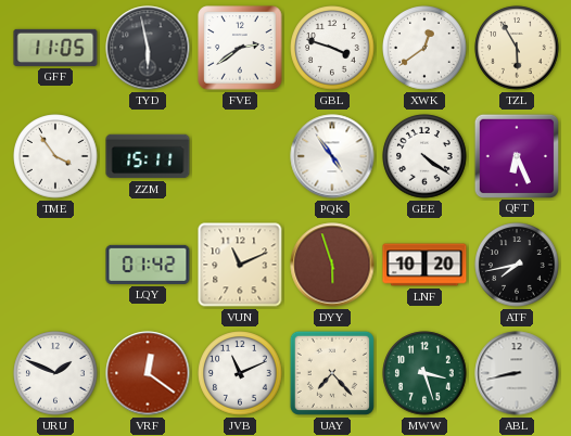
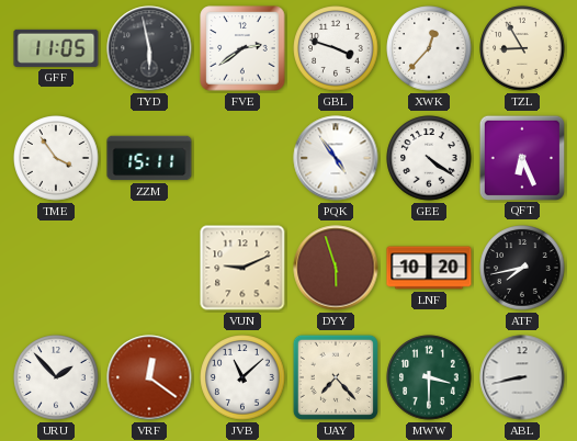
XWK: 12:39 -> 12:37 (429, 48)
TZL: 5:55 -> 8:55 (522, 48)
LQY: 01:42 -> none (148, 265)
VUN: 11:11 -> 9:11 (242, 268)
URU: 1:49 -> 1:53 (56, 377)
JVB: 11:11 -> 11:08 (242, 377)
MWW: 3:27 -> 3:30 (429, 377)
